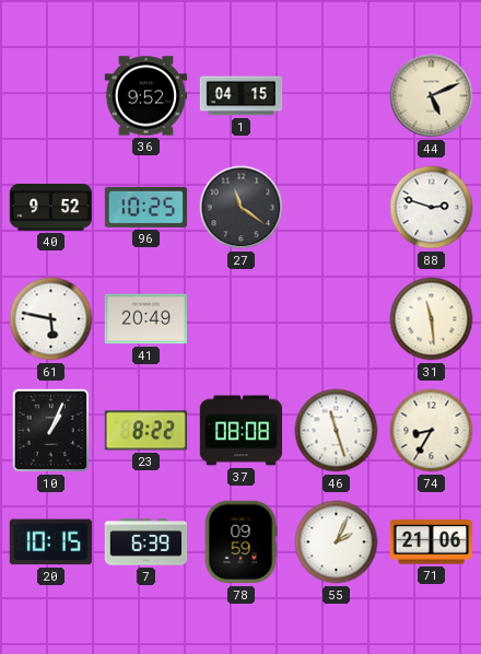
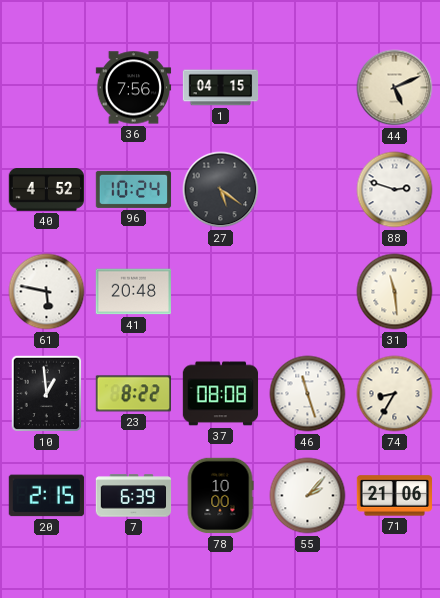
36: 9:52 -> 7:56 (134, 88)
40: 9:52 -> 4:52 (46, 190)
96: 10:25 -> 10:24 (134, 189)
27: 11:21 -> 5:21 (221, 190)
41: 20:49 -> 20:48 (133, 292)
10: 1:04 -> 12:59 (47, 394)
20: 10:15 -> 2:15 (46, 496)
78: 09:59 -> 10:00 (220, 496)
55: 2:04 -> 2:07 (308, 496)
